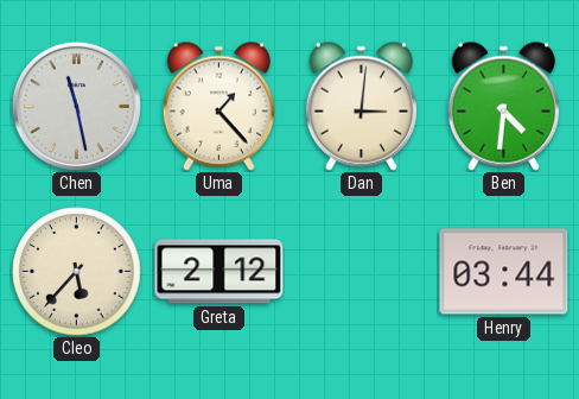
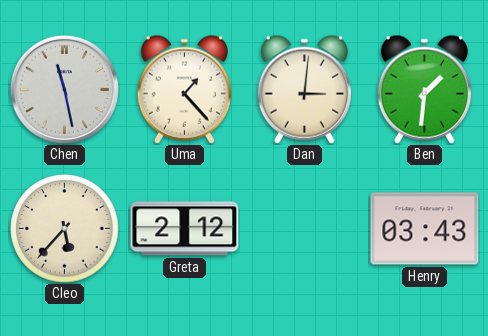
Ben: 4:31 -> 1:31 (424, 89)
Henry: 03:44 -> 03:43 (425, 229)
